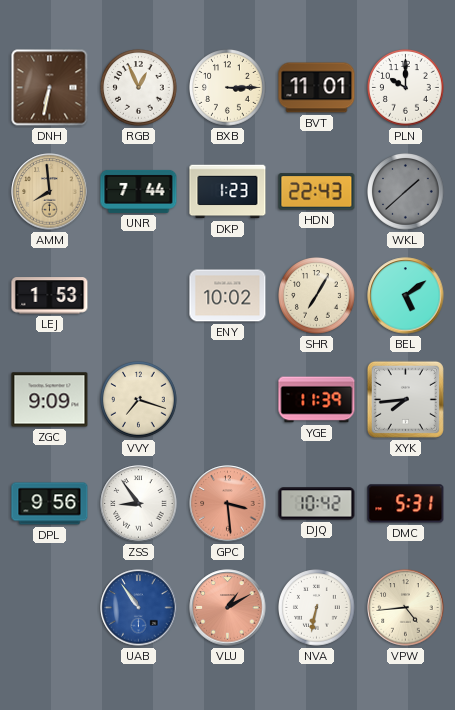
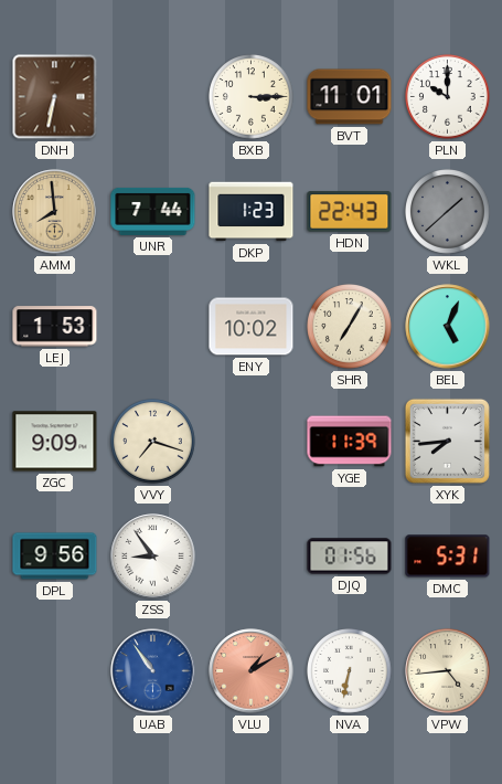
RGB: 12:56 -> none (139, 88)
BEL: 5:09 -> 5:04 (448, 327)
GPC: 3:29 -> none (228, 504)
DJQ: 10:42 -> 01:56 (350, 557)
